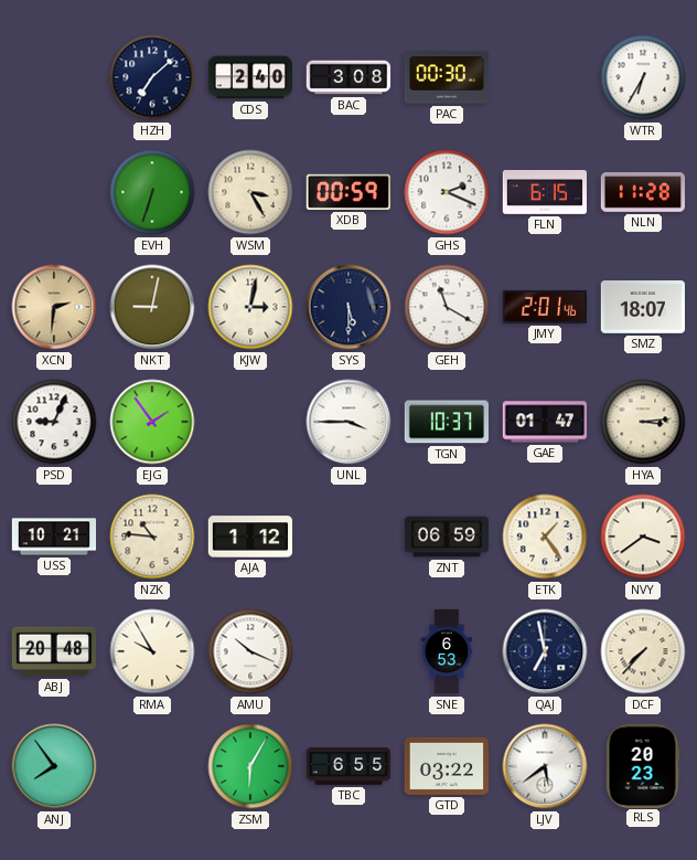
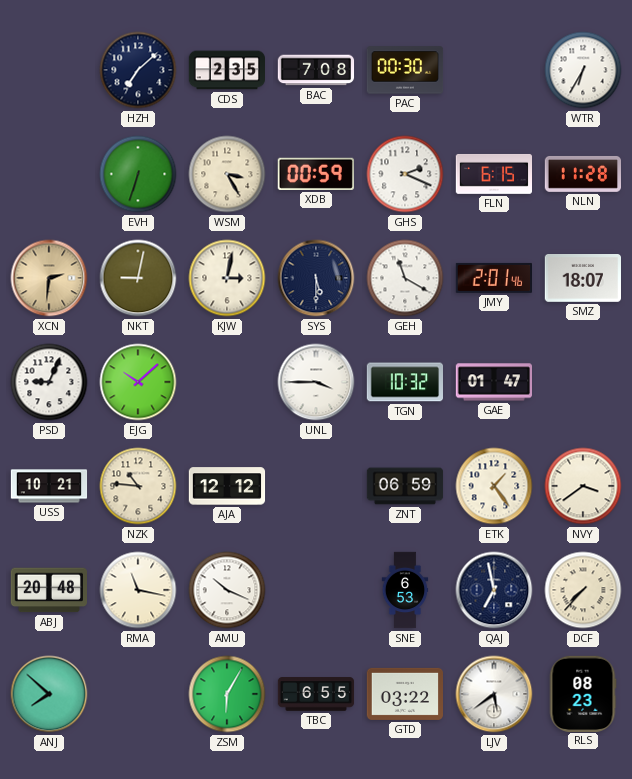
CDS: 2:40 -> 2:35 (226, 70)
BAC: 3:08 -> 7:08 (316, 70)
EJG: 1:54 -> 10:08 (138, 382)
TGN: 10:37 -> 10:32 (404, 382)
HYA: 3:14 -> none (643, 422)
AJA: 1:12 -> 12:12 (227, 486)
RMA: 9:55 -> 11:17 (138, 590)
ANJ: 7:54 -> 7:52 (49, 694)
RLS: 20:23 -> 08:23 (583, 693)
